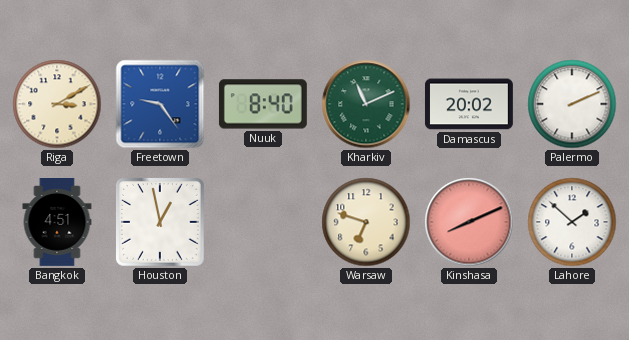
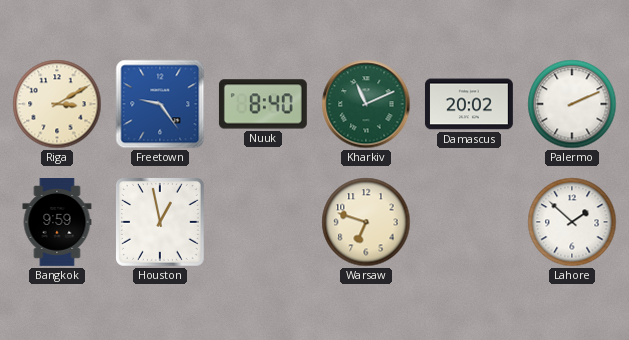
Bangkok: 4:51 -> 9:59 (57, 223)
Kinshasa: 8:11 -> none (469, 222)
